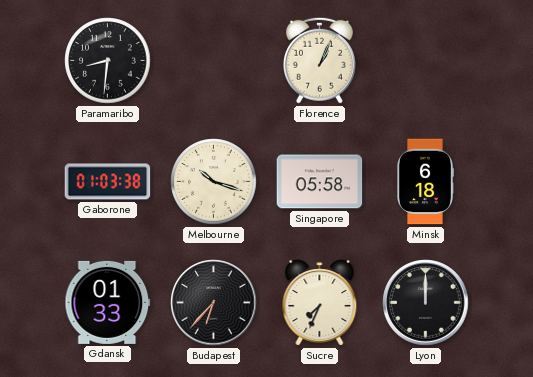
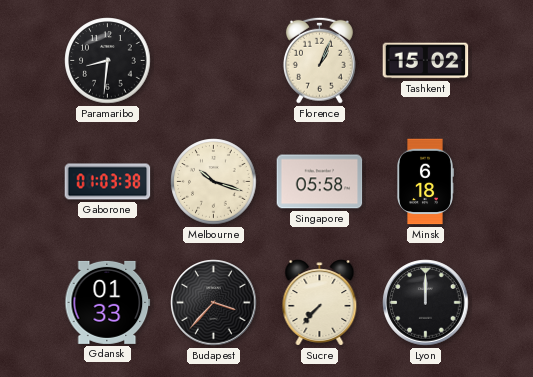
Tashkent: none -> 15:02 (426, 61)
Budapest: 6:37 -> 3:37 (214, 303)
Sucre: 7:34 -> 7:37 (320, 303)
